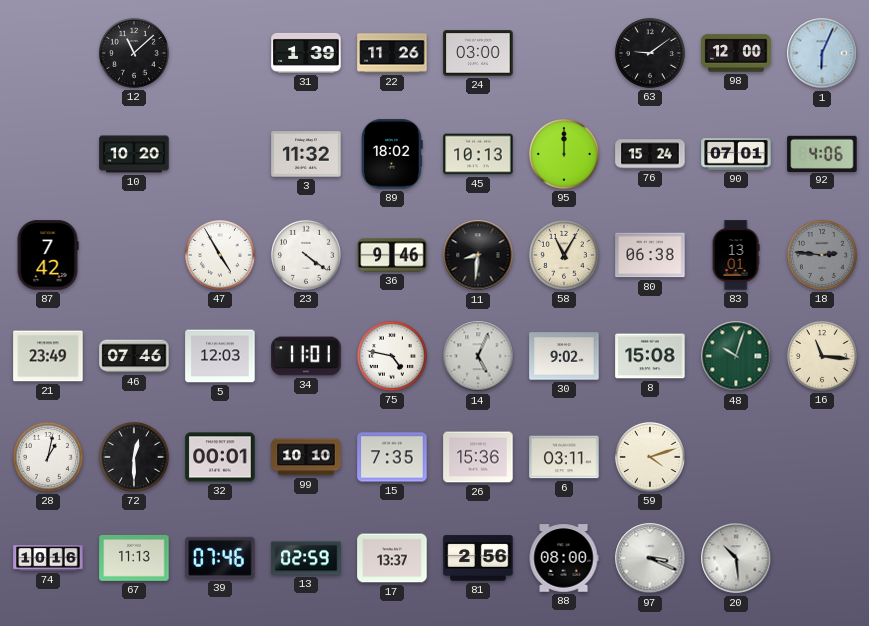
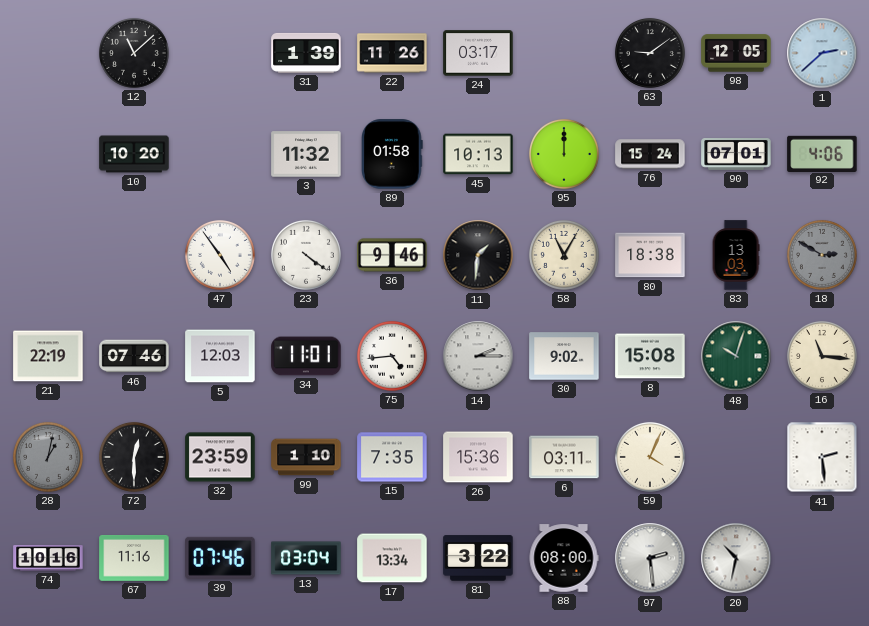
24: 03:00 -> 03:17 (478, 53)
98: 12:00 -> 12:05 (736, 53)
1: 6:04 -> 2:38 (822, 53)
89: 18:02 -> 01:58 (392, 154)
87: 7:42 -> none (48, 255)
47: 4:55 -> 4:54 (220, 255)
11: 8:31 -> 1:31 (478, 255)
80: 06:38 -> 18:38 (650, 255)
83: 13:01 -> 13:03 (736, 255)
18: 2:46 -> 2:50 (822, 255)
21: 23:49 -> 22:19 (48, 356)
75: 4:47 -> 4:44 (392, 356)
14: 5:04 -> 2:15 (478, 356)
28 dial: white -> grey (48, 457)
32: 00:01 -> 23:59 (220, 457)
99: 10:10 -> 1:10 (306, 457)
59: 4:12 -> 4:04 (650, 457)
41: none -> 2:29 (822, 457)
67: 11:13 -> 11:16 (134, 558)
13: 02:59 -> 03:04 (306, 558)
17: 13:37 -> 13:34 (392, 558)
81: 2:56 -> 3:22 (478, 558)
97: 3:19 -> 2:29 (650, 558)
20: 10:29 -> 10:32 (736, 558)
